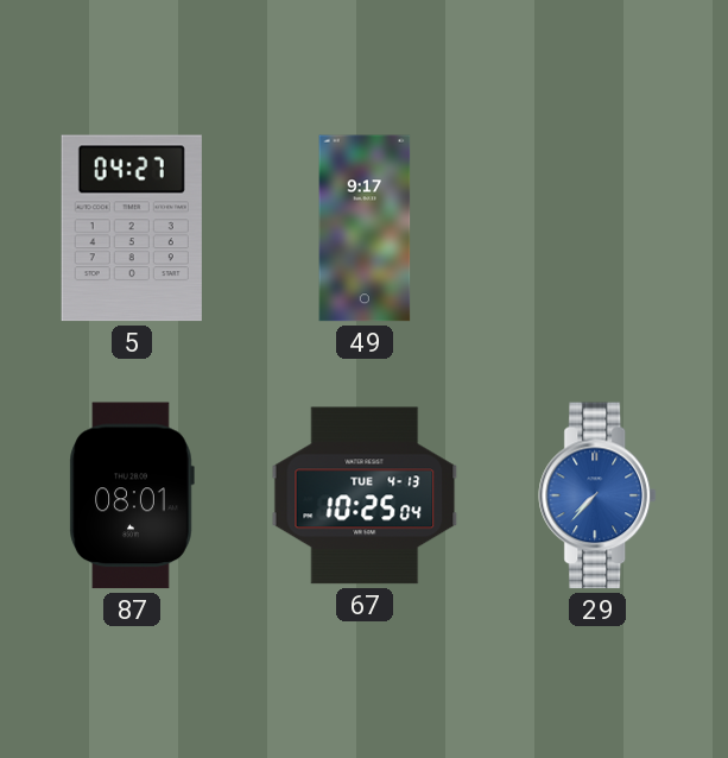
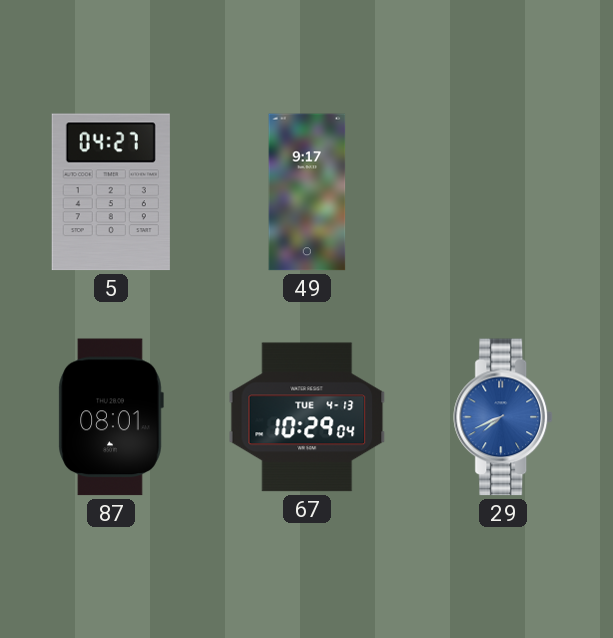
67: 10:25 -> 10:29 (307, 417)
29: 7:37 -> 7:41 (504, 417)
